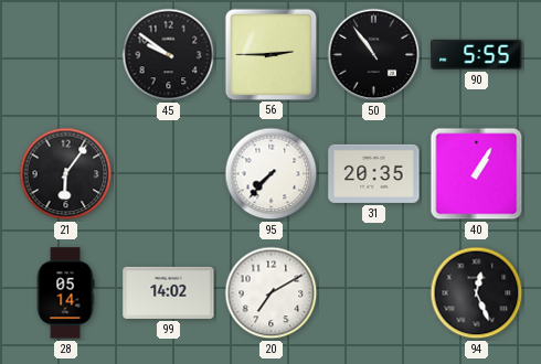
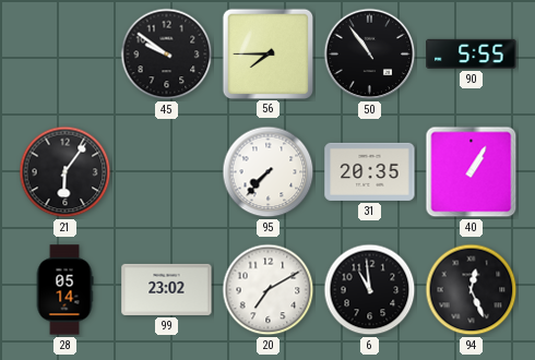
56: 2:45 -> 7:45 (267, 53)
99: 14:02 -> 23:02 (167, 289)
6: none -> 10:59 (370, 290)
